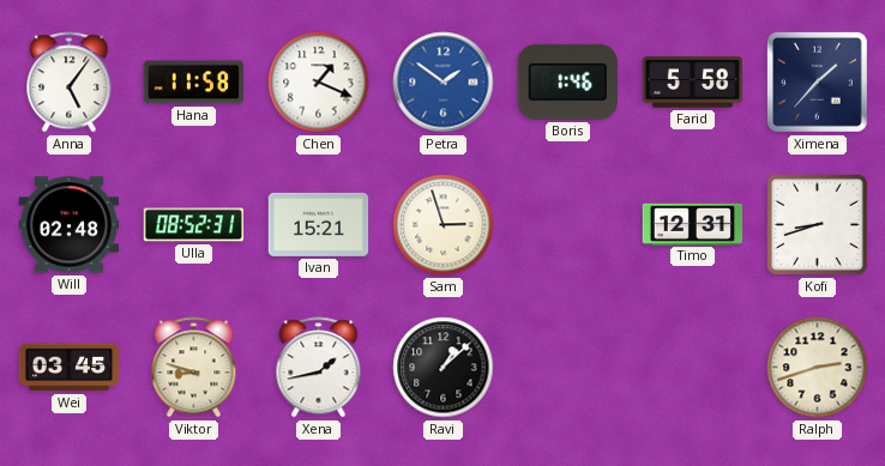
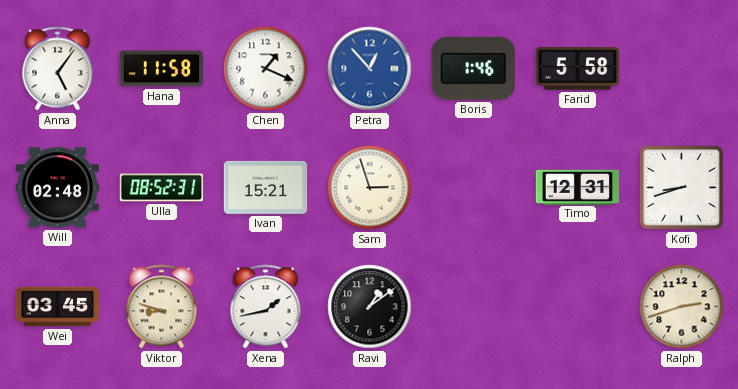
Petra: 1:51 -> 12:53 (370, 69)
Ximena: 1:37 -> none (817, 81)
Ravi: 1:08 -> 1:09 (370, 307)
